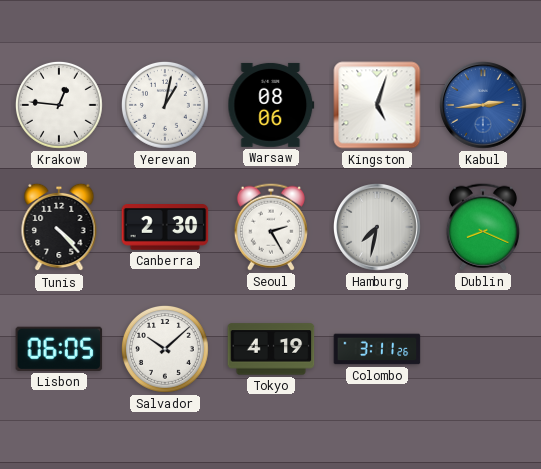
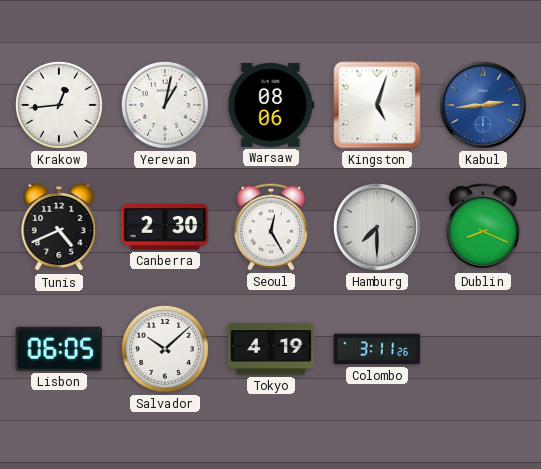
Krakow: 12:46 -> 12:44 (59, 105)
Tunis: 4:23 -> 4:41 (59, 227)
Seoul: 2:25 -> 12:25 (271, 227)
Hamburg: 7:32 -> 7:30 (378, 228)
